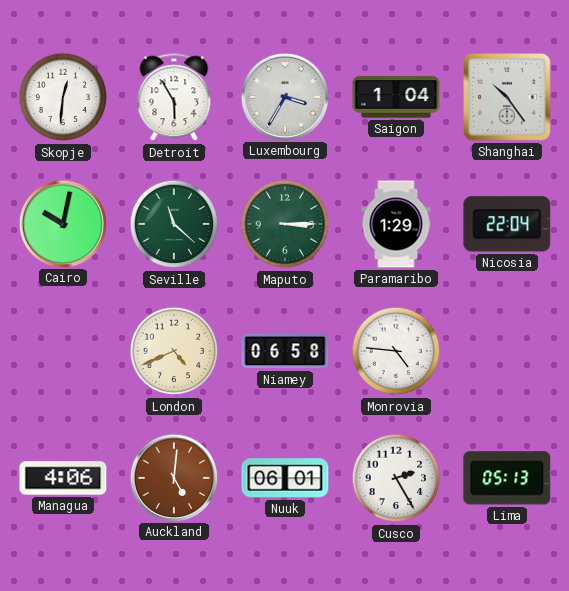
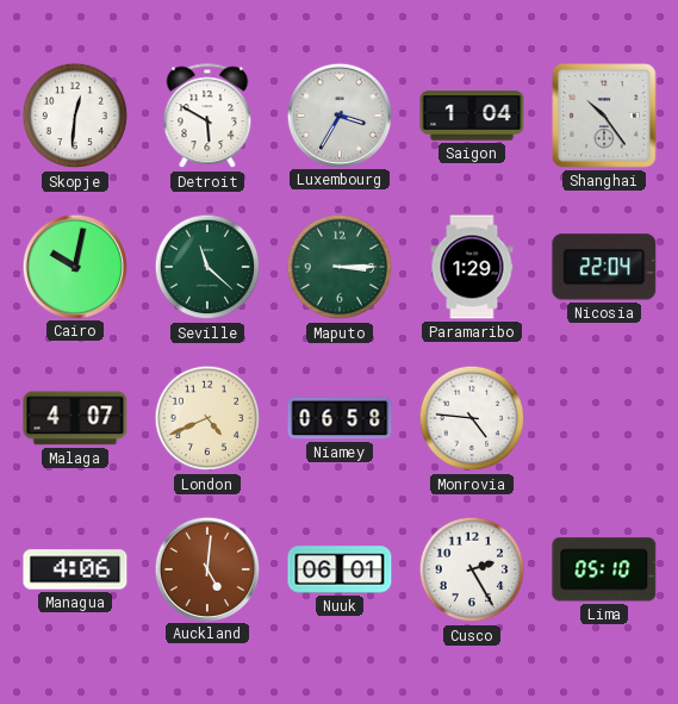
Detroit: 5:55 -> 5:50 (207, 117)
Malaga: none -> 4:07 (75, 418)
Lima: 05:13 -> 05:10 (604, 569)
